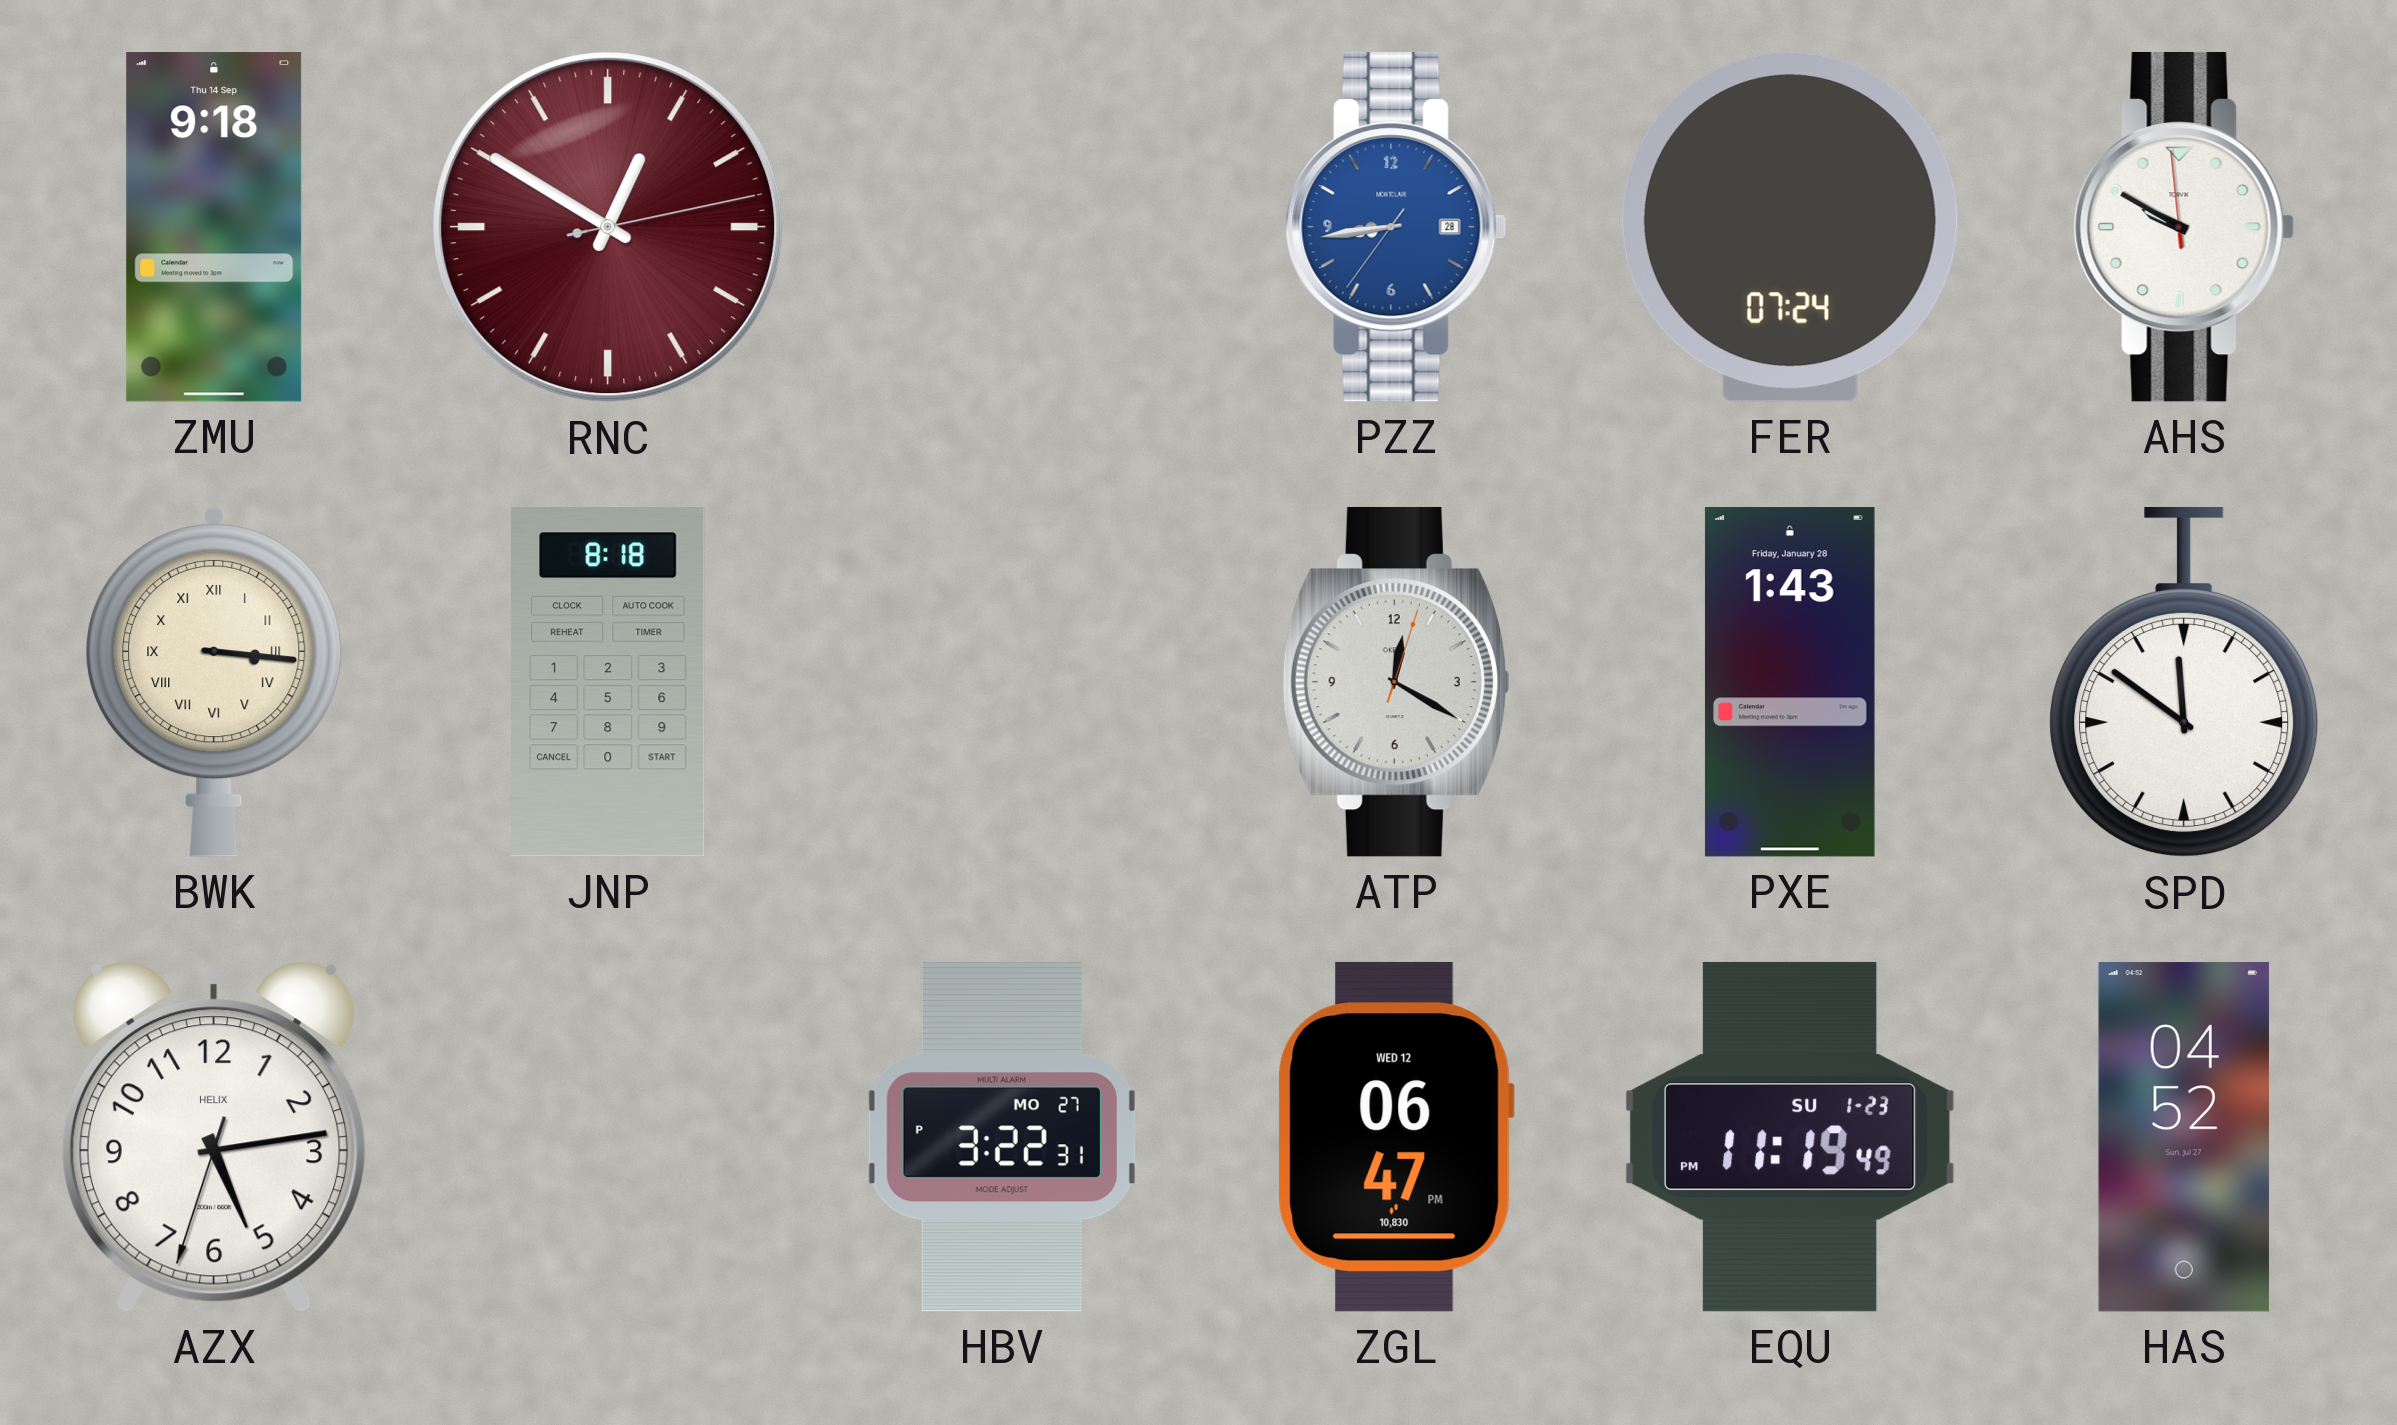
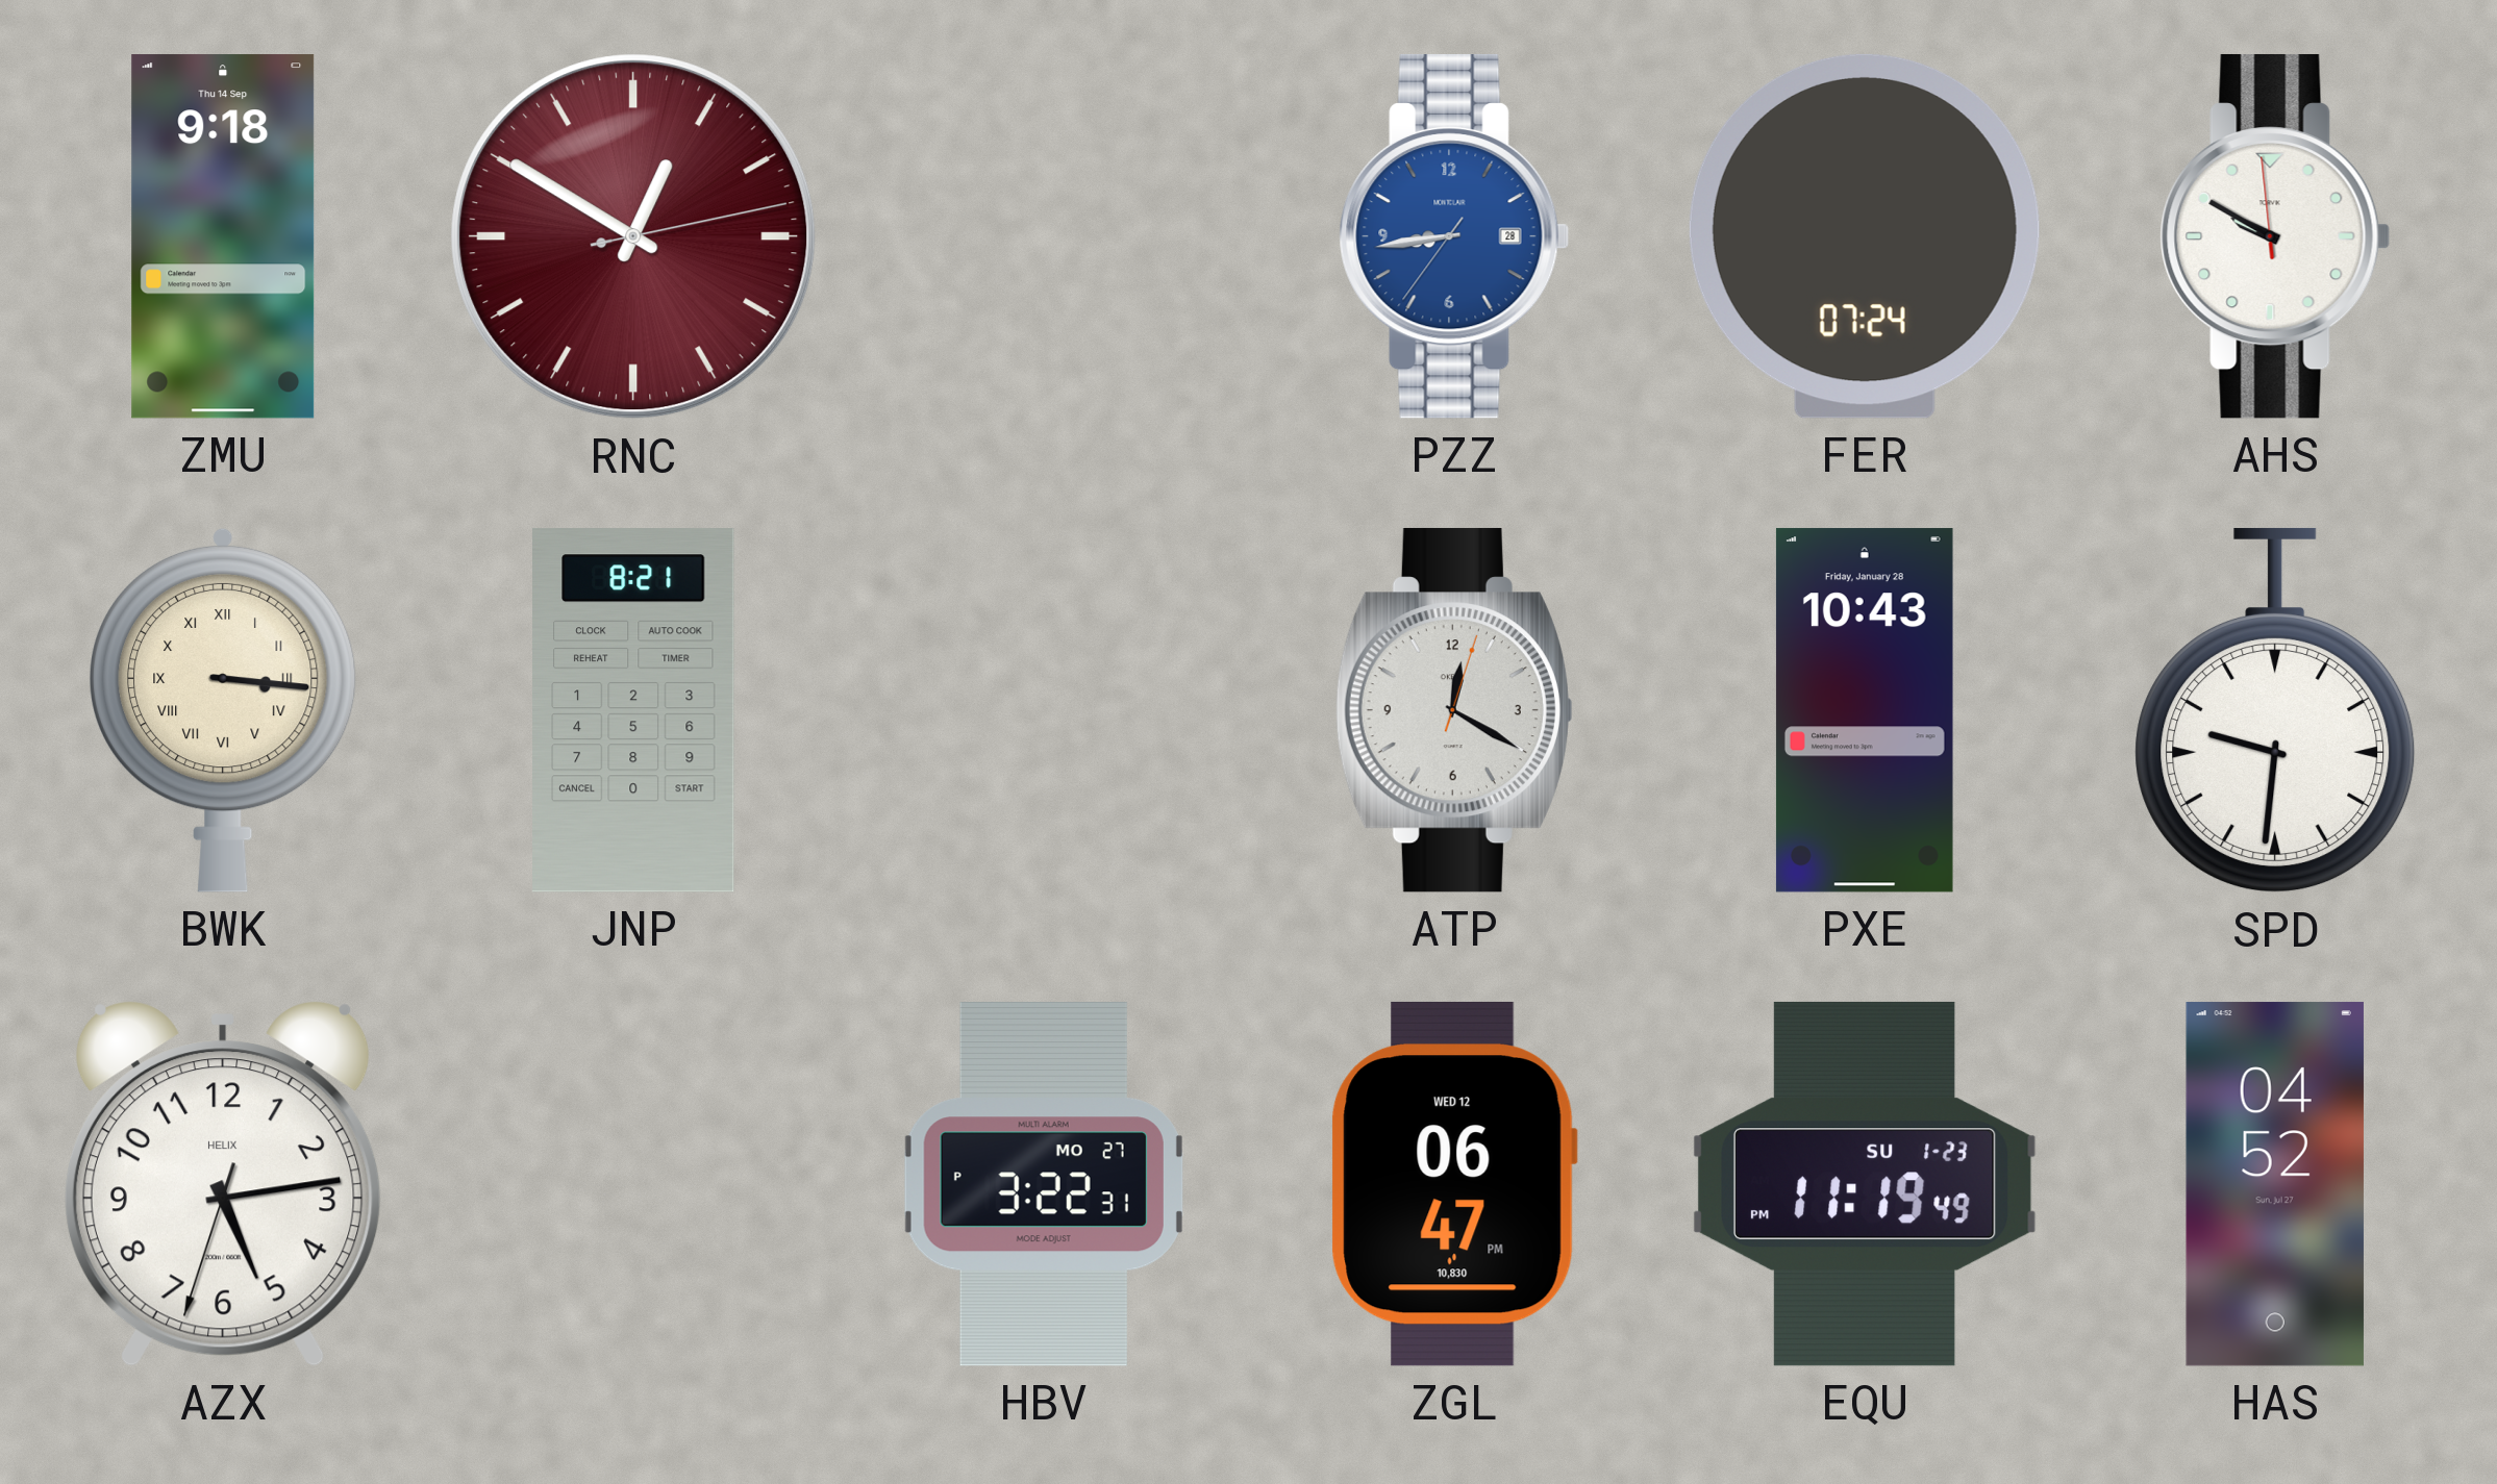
JNP: 8:18 -> 8:21 (633, 710)
PXE: 1:43 -> 10:43 (1865, 710)
SPD: 11:51 -> 9:31 (2275, 710)
